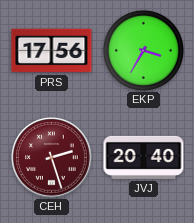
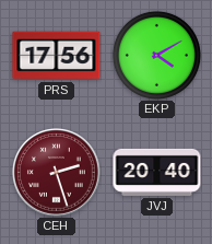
EKP: 3:35 -> 4:10 (156, 55)
